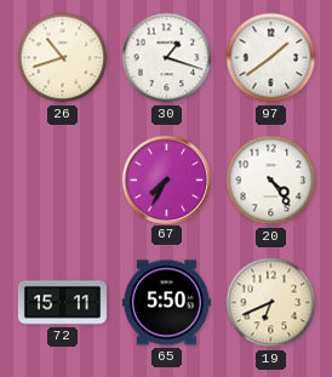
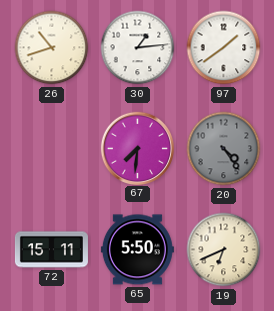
30: 1:18 -> 1:14 (138, 48)
67: 7:35 -> 7:31 (137, 148)
20 dial: white -> grey (224, 149)
